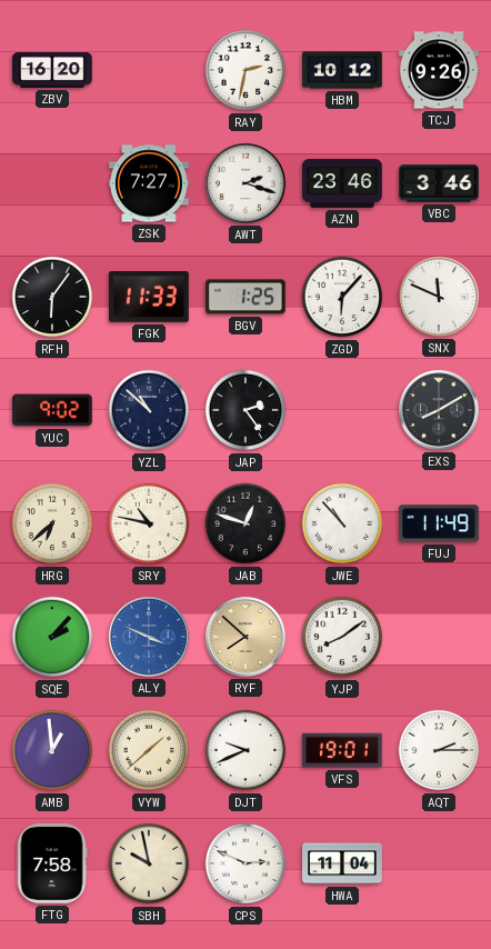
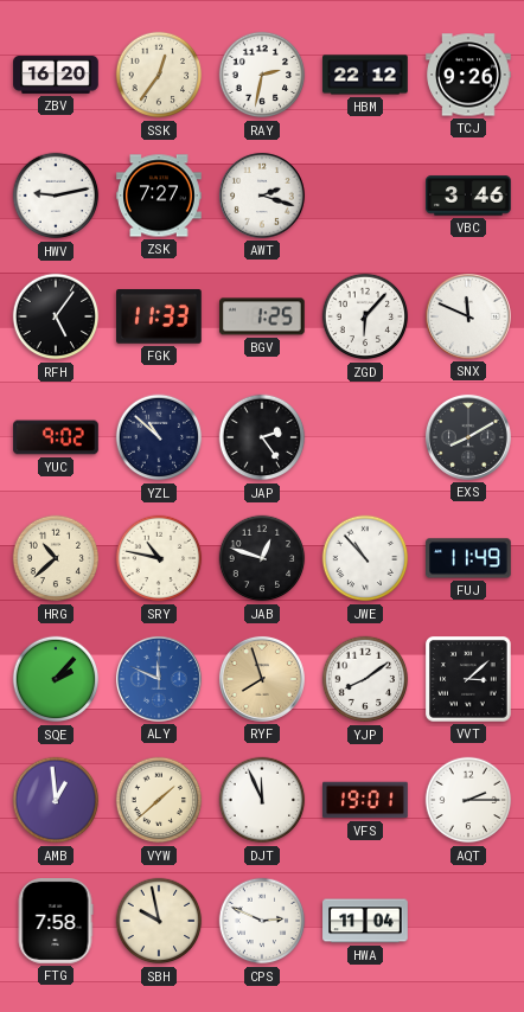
SSK: none -> 12:36 (159, 75)
HBM: 10:12 -> 22:12 (365, 75)
HWV: none -> 9:13 (56, 196)
AZN: 23:46 -> none (342, 183)
RFH: 6:06 -> 5:06 (56, 316)
HRG: 6:38 -> 10:38 (56, 558)
ALY: 3:49 -> 11:49 (159, 679)
RYF: 7:52 -> 7:57 (262, 679)
VVT: none -> 3:08 (469, 680)
DJT: 9:41 -> 11:56 (262, 800)
